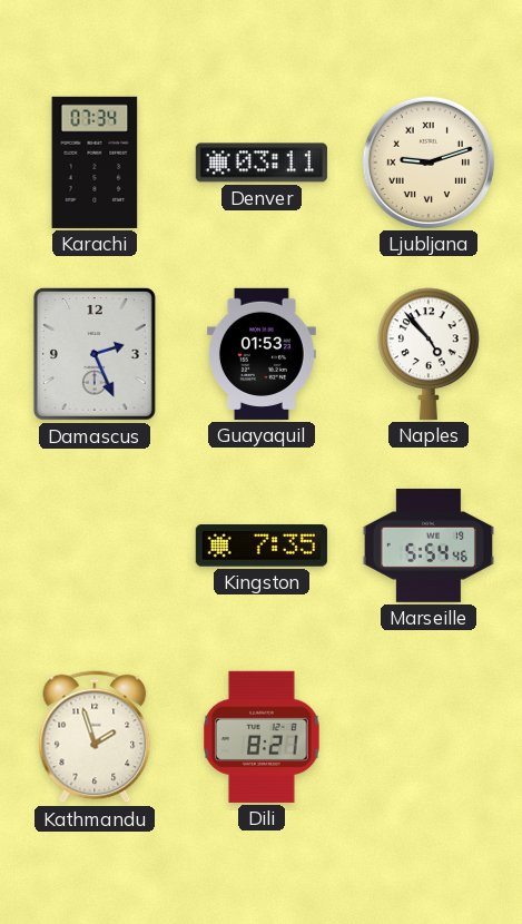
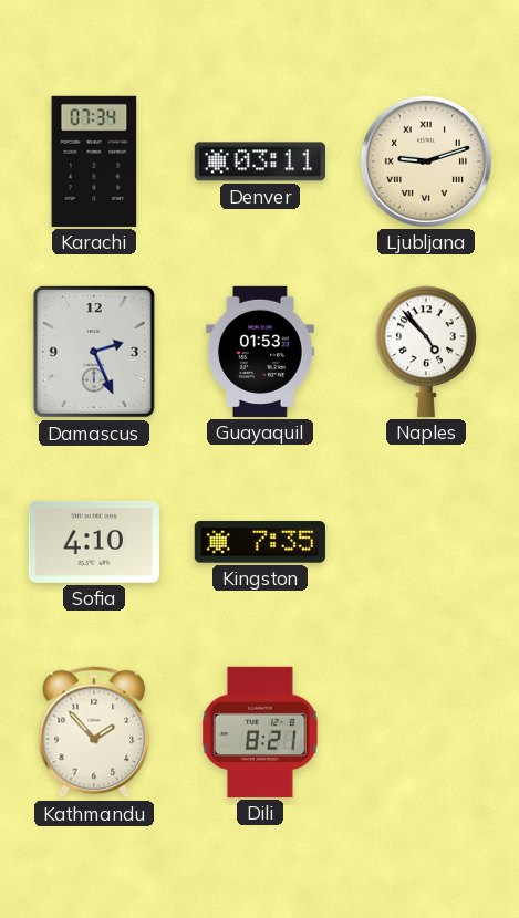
Sofia: none -> 4:10 (94, 542)
Marseille: 5:54 -> none (429, 545)
Kathmandu: 1:57 -> 1:53 (94, 732)
